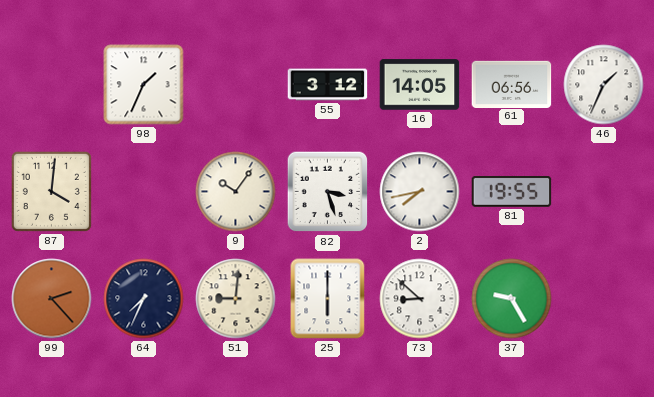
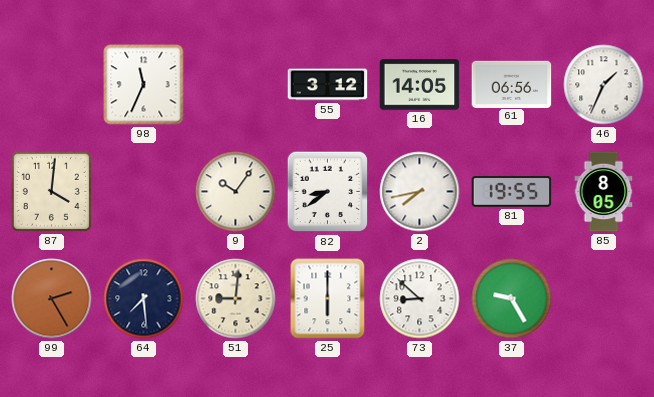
98: 1:34 -> 11:34 (144, 85)
82: 3:27 -> 8:39 (328, 192)
85: none -> 8:05 (604, 192)
99: 2:23 -> 2:25 (52, 299)
64: 7:34 -> 7:29 (144, 299)
